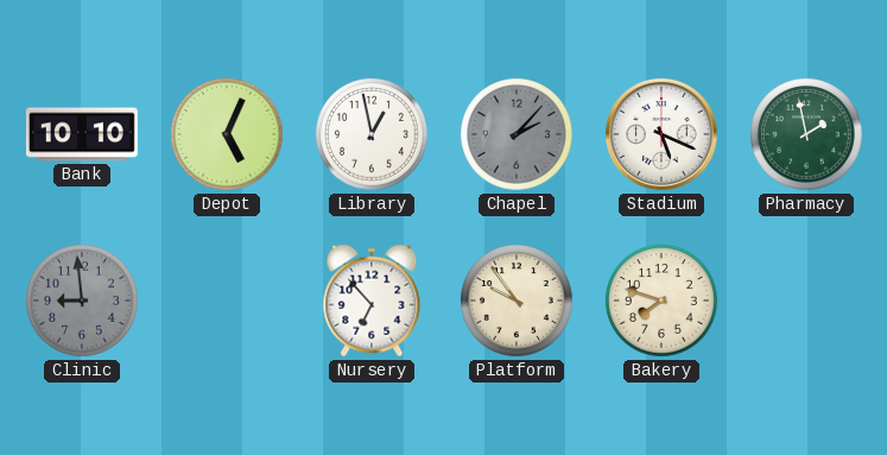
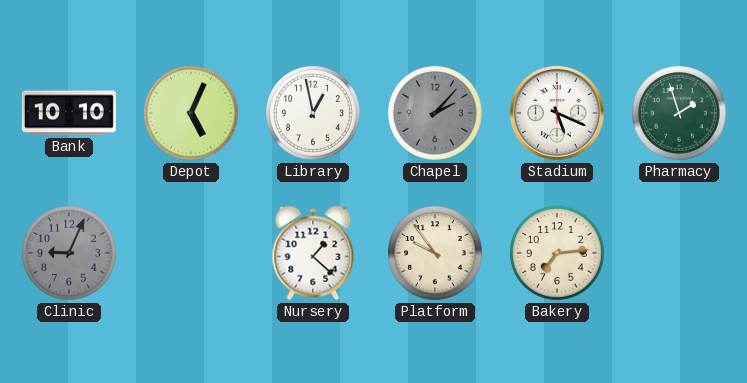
Pharmacy: 1:58 -> 1:57 (679, 113)
Clinic: 8:59 -> 9:04 (69, 253)
Nursery: 6:53 -> 1:22 (313, 253)
Bakery: 7:48 -> 7:14 (557, 253)
